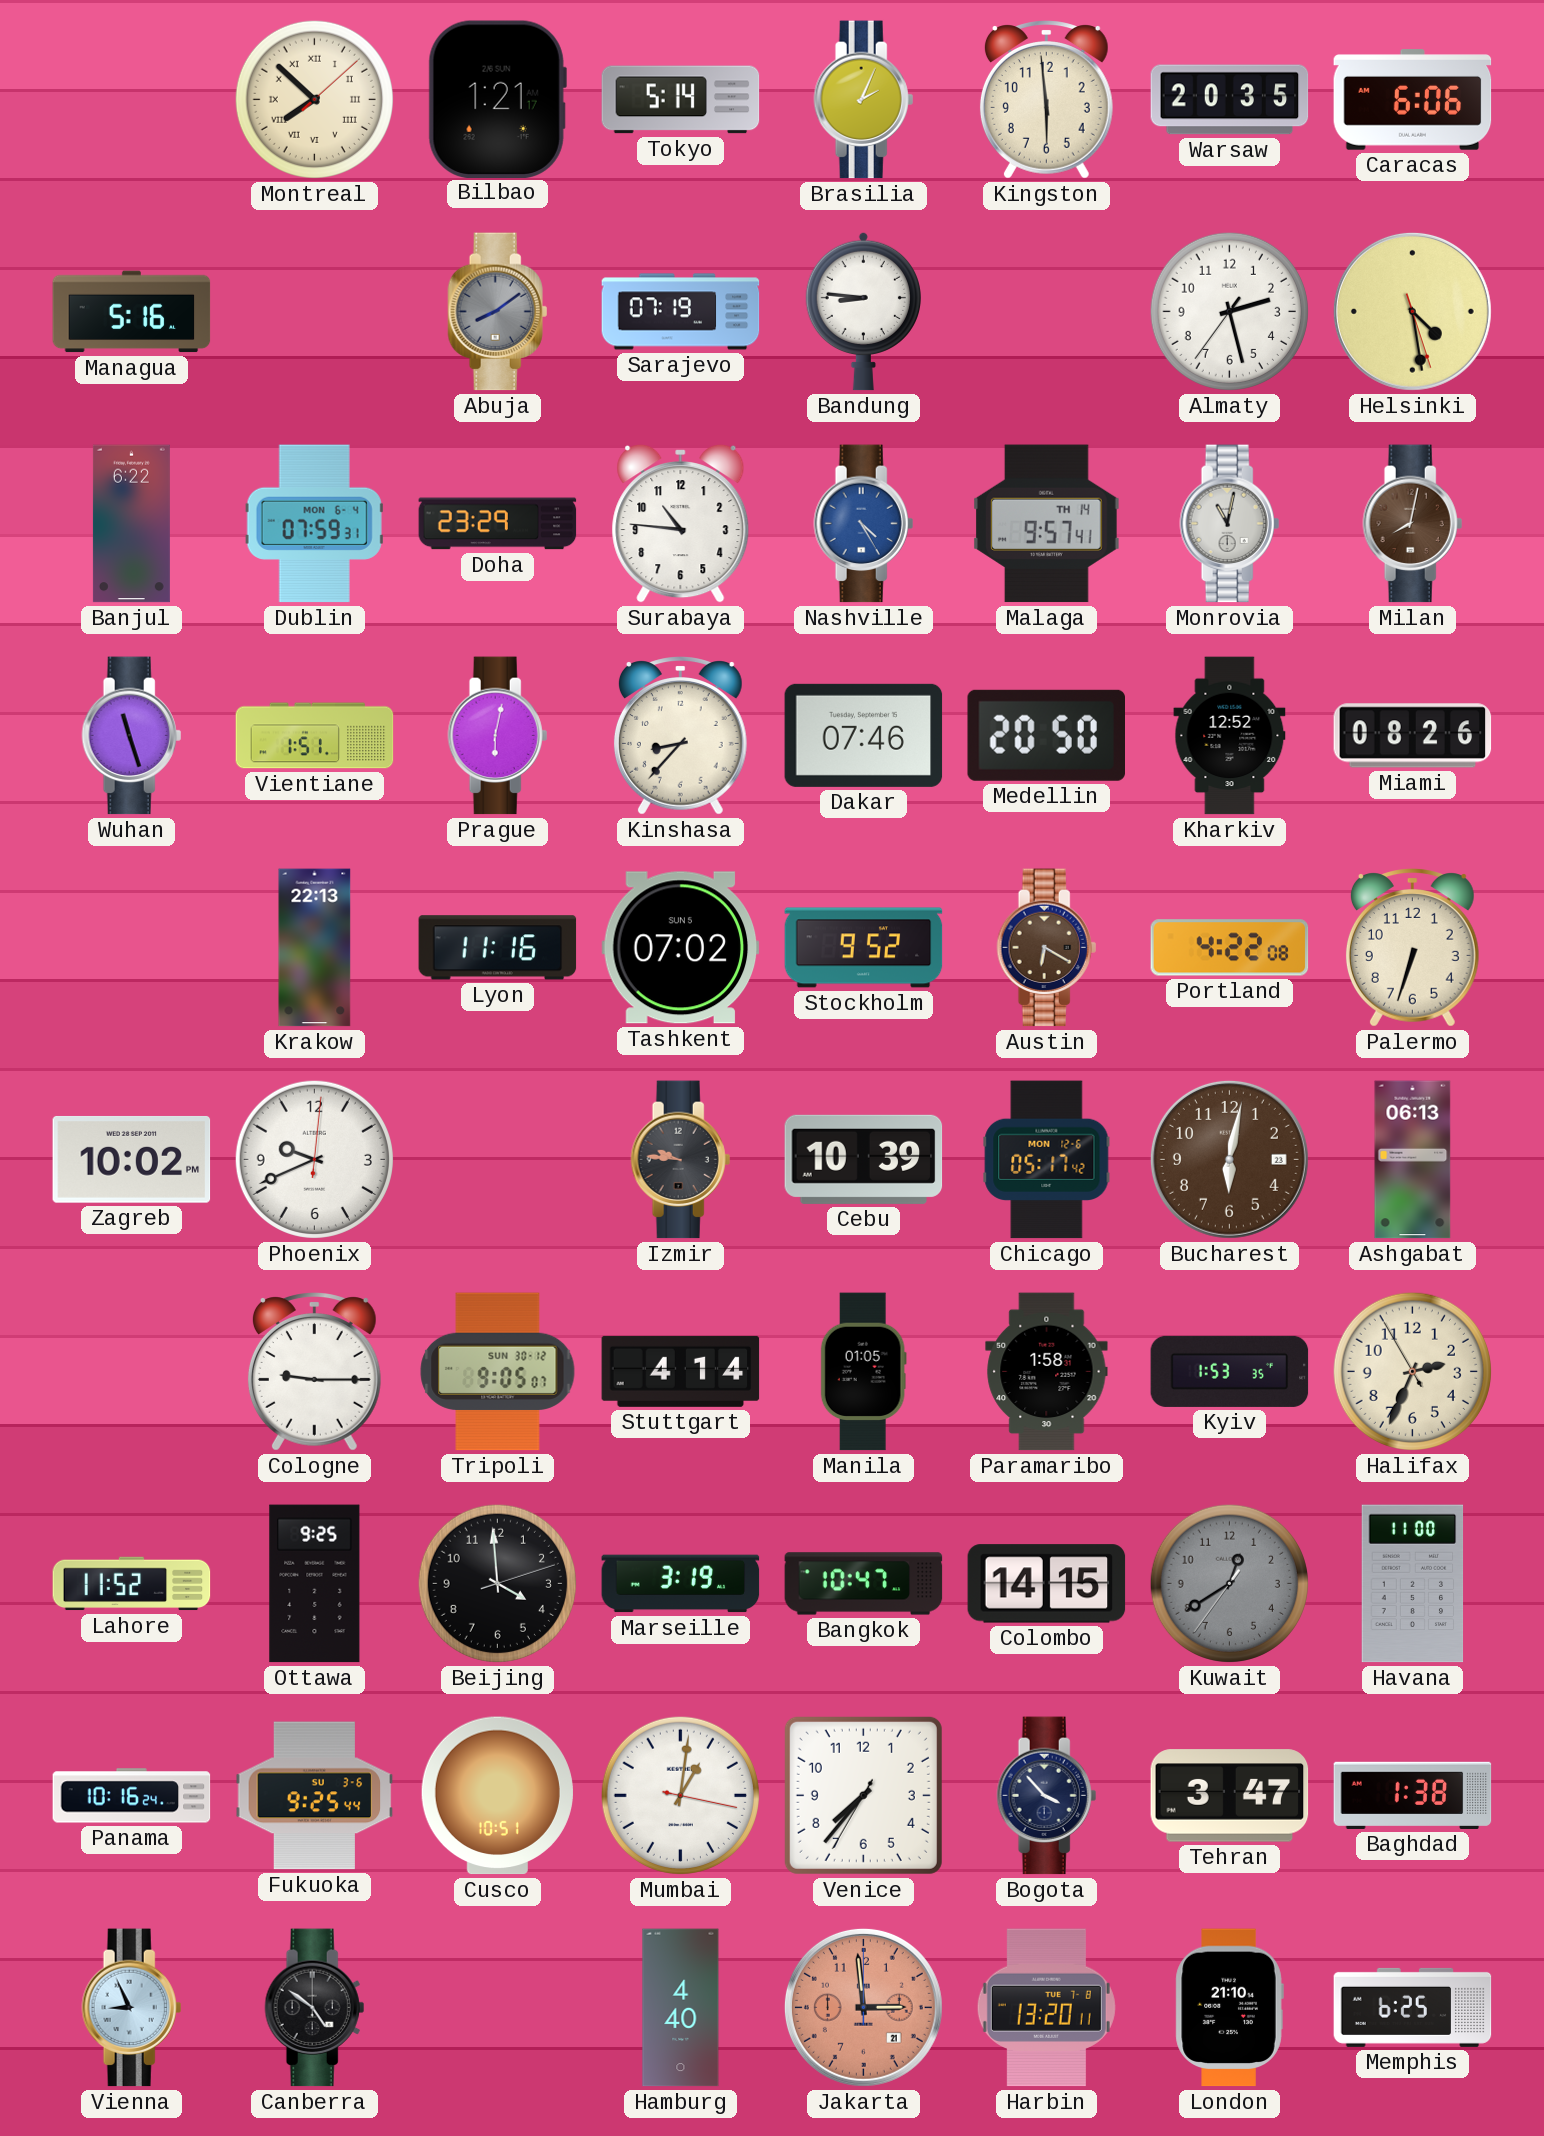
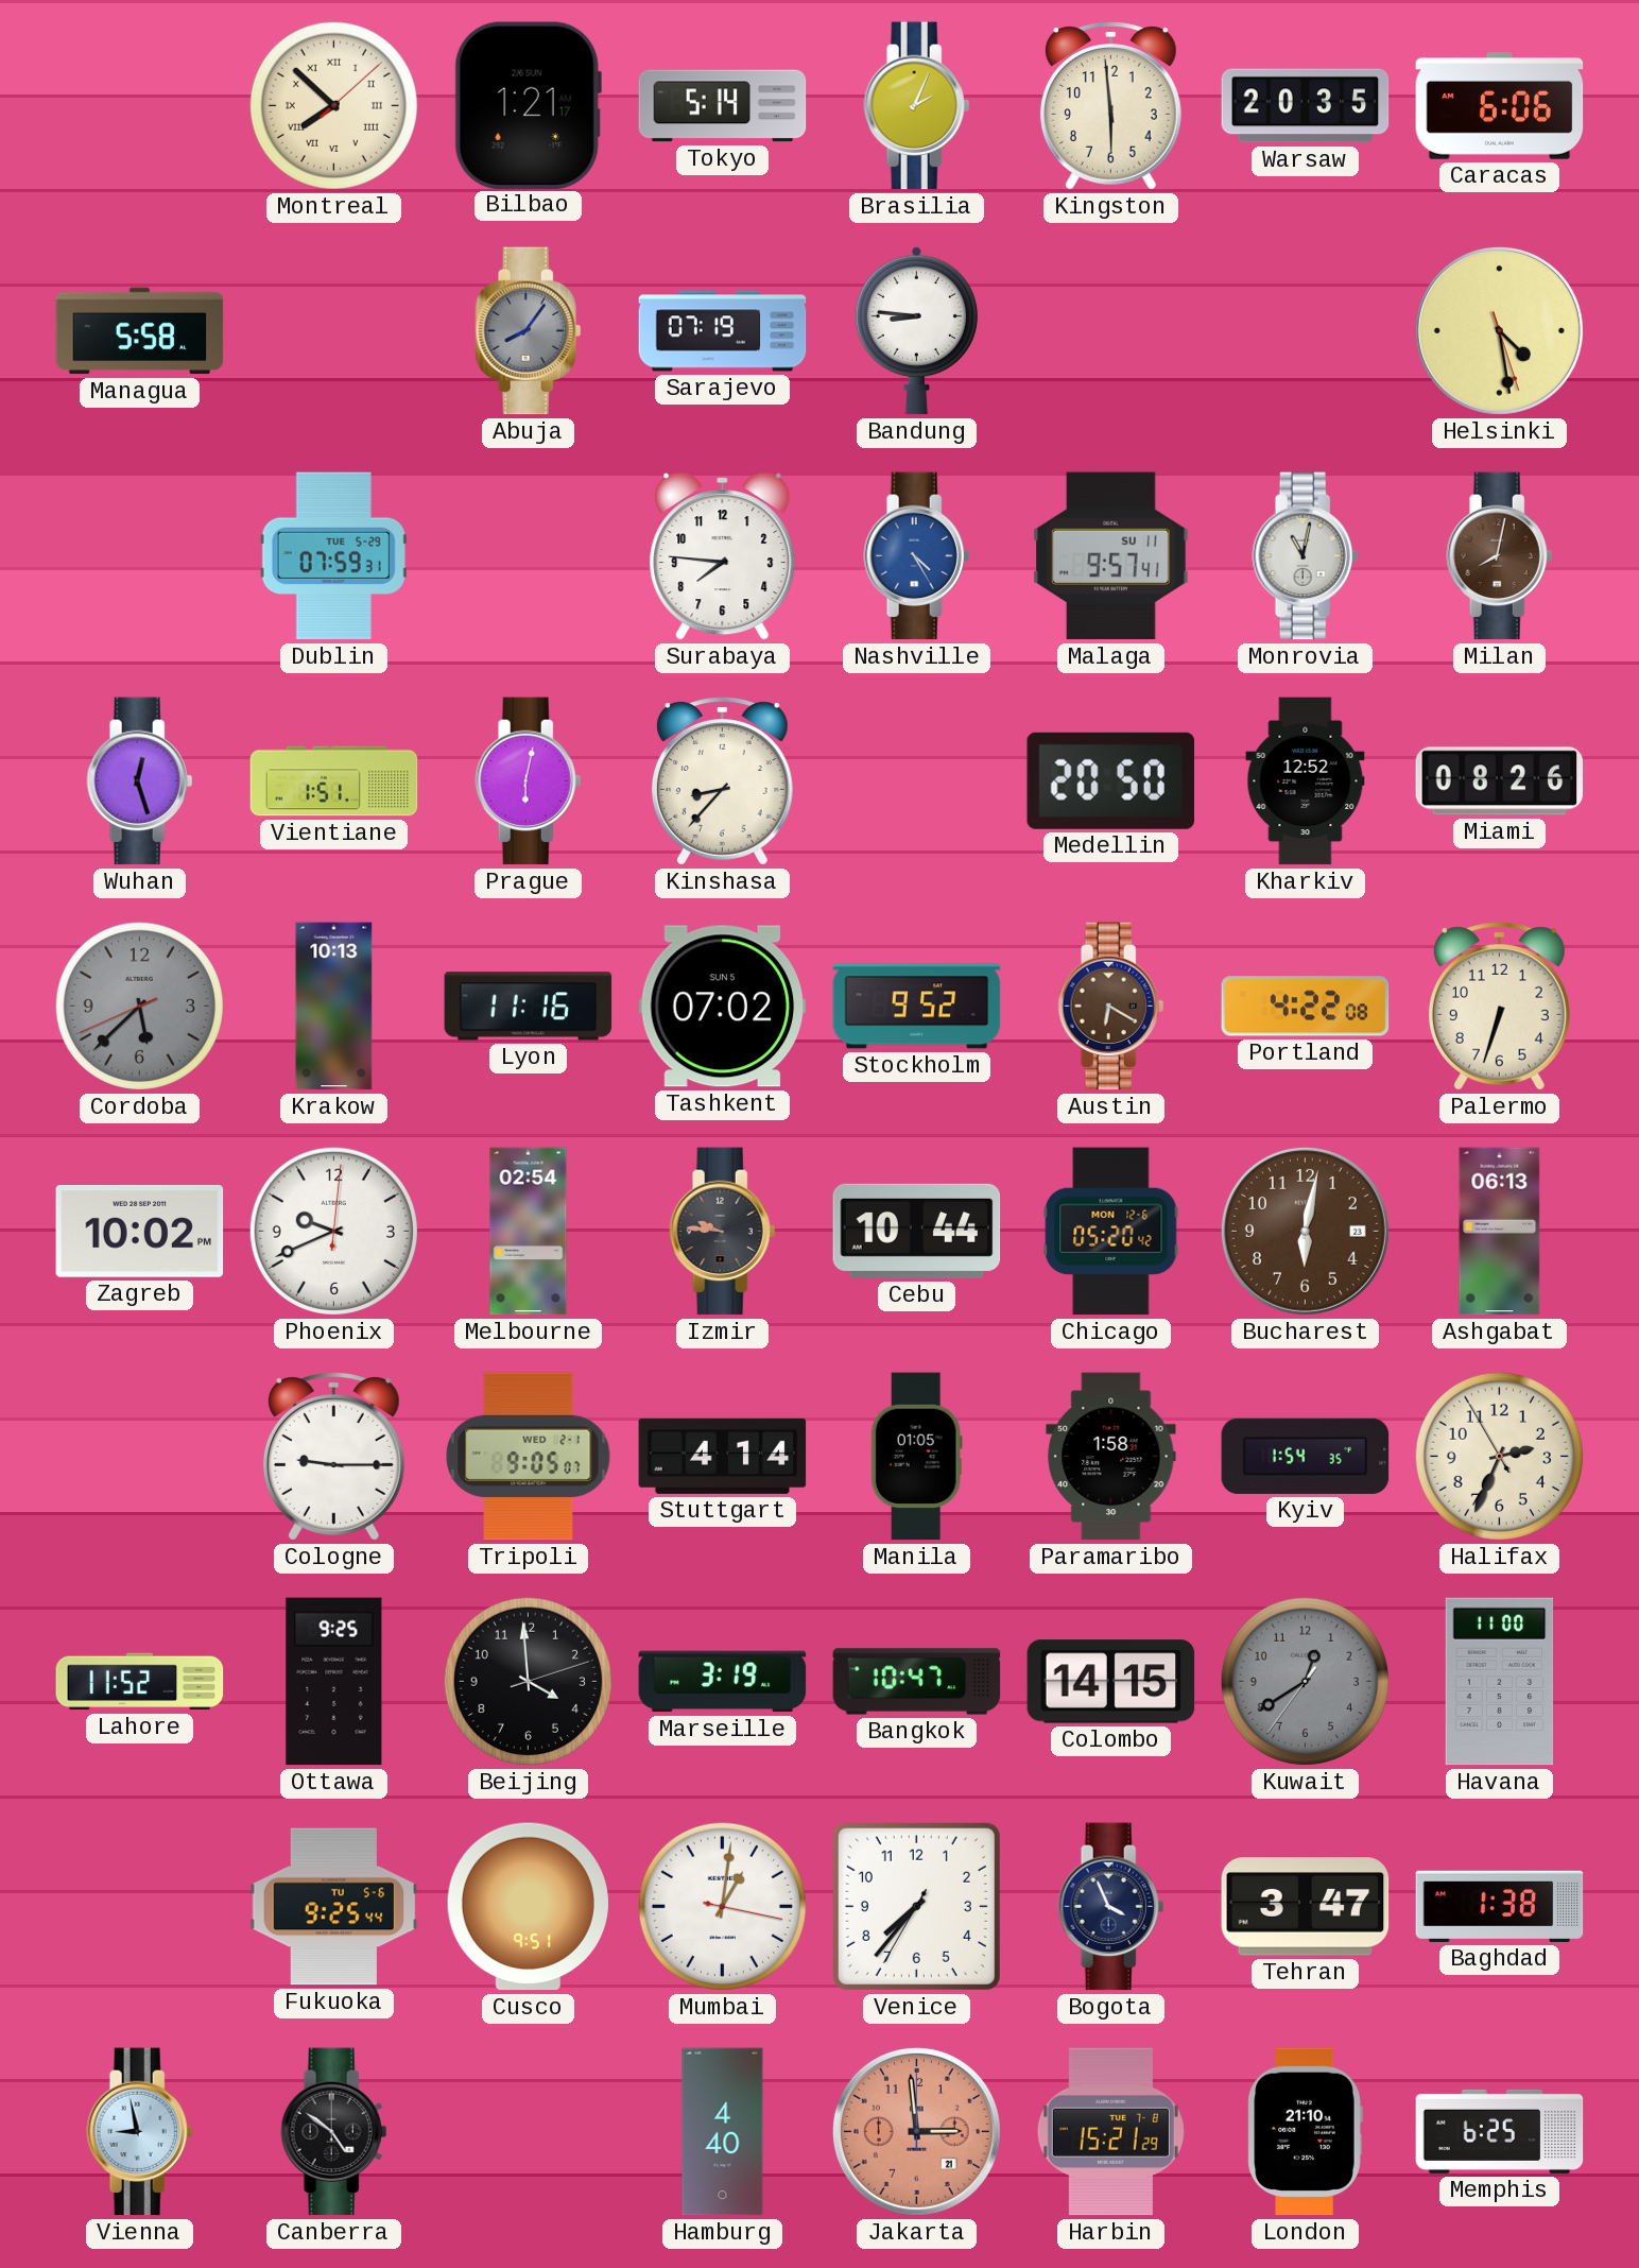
Managua: 5:16 -> 5:58 (140, 331)
Abuja: 8:09 -> 8:06 (529, 331)
Almaty: 2:27 -> none (1229, 311)
Banjul: 6:22 -> none (131, 524)
Dublin date: MON 6-4 -> TUE 5-29 (333, 556)
Doha: 23:29 -> none (498, 524)
Surabaya: 10:46 -> 7:46 (723, 555)
Malaga date: TH 14 -> SU 11 (1111, 556)
Wuhan: 11:27 -> 12:27 (140, 781)
Dakar: 07:46 -> none (864, 735)
Cordoba: none -> 5:37 (139, 1006)
Krakow: 22:13 -> 10:13 (334, 1007)
Melbourne: none -> 02:54 (529, 1232)
Cebu: 10:39 -> 10:44 (917, 1231)
Chicago: 05:17 -> 05:20 (1111, 1232)
Tripoli date: SUN 30-12 -> WED 2-1 (529, 1457)
Kyiv: 1:53 -> 1:54 (1306, 1456)
Panama: 10:16 -> none (132, 1796)
Fukuoka date: SU 3-6 -> TU 5-6 (334, 1907)
Cusco: 10:51 -> 9:51 (528, 1907)
Bogota: 3:53 -> 3:56 (1111, 1907)
Vienna: 8:56 -> 8:58 (140, 2132)
Harbin: 13:20 -> 15:21 (1110, 2132)
